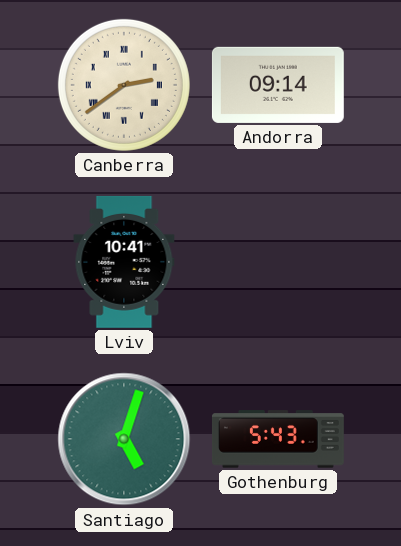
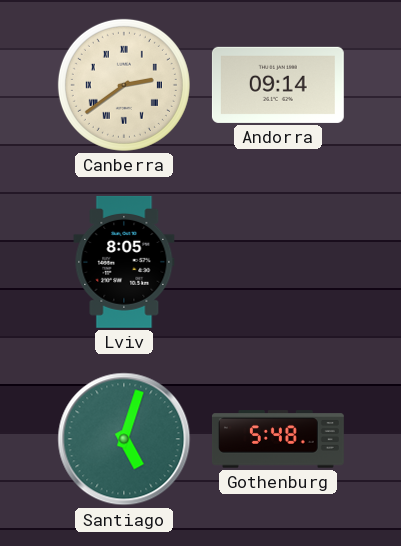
Lviv: 10:41 -> 8:05 (124, 262)
Gothenburg: 5:43 -> 5:48 (278, 439)
